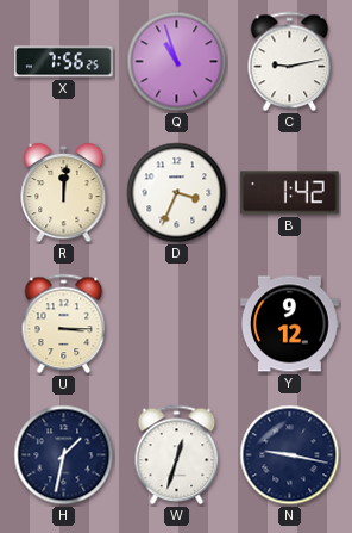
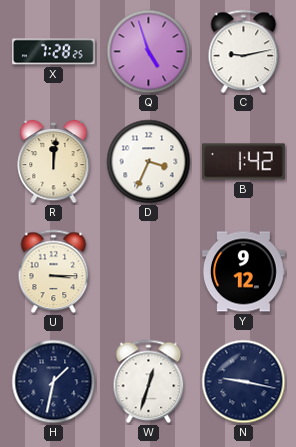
X: 7:56 -> 7:28 (53, 52)
Q: 10:57 -> 4:57 (149, 52)
